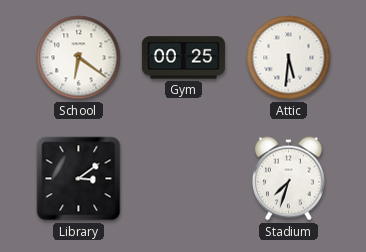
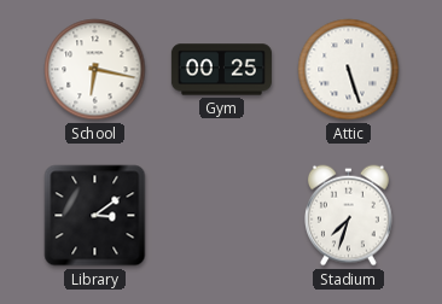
School: 6:21 -> 6:17 (95, 70)
Attic: 5:31 -> 5:27 (349, 70)
